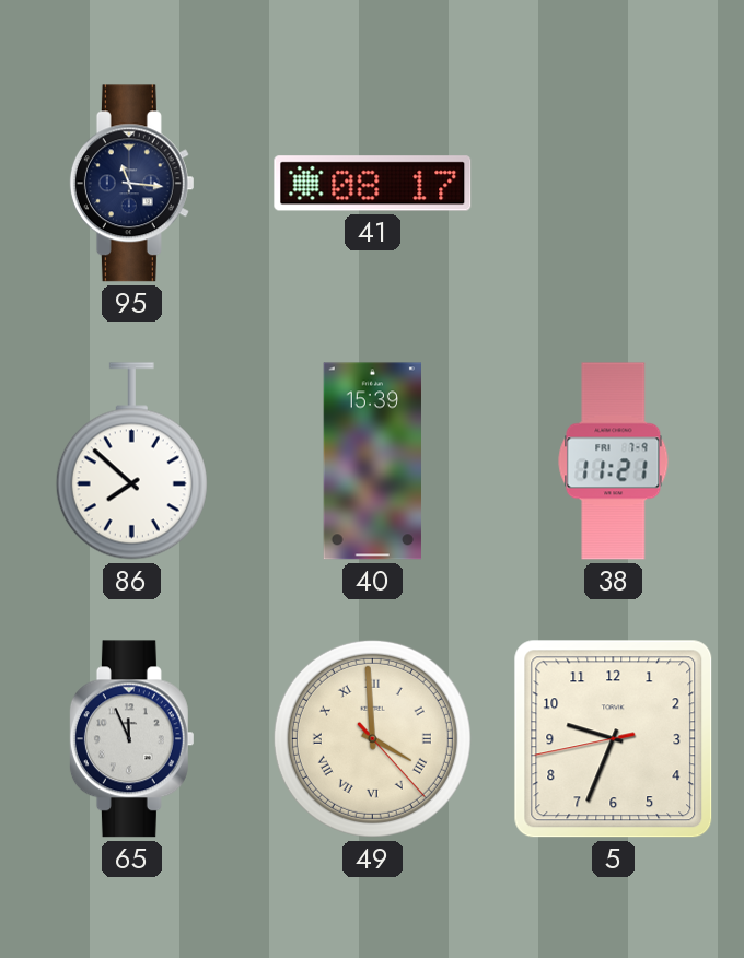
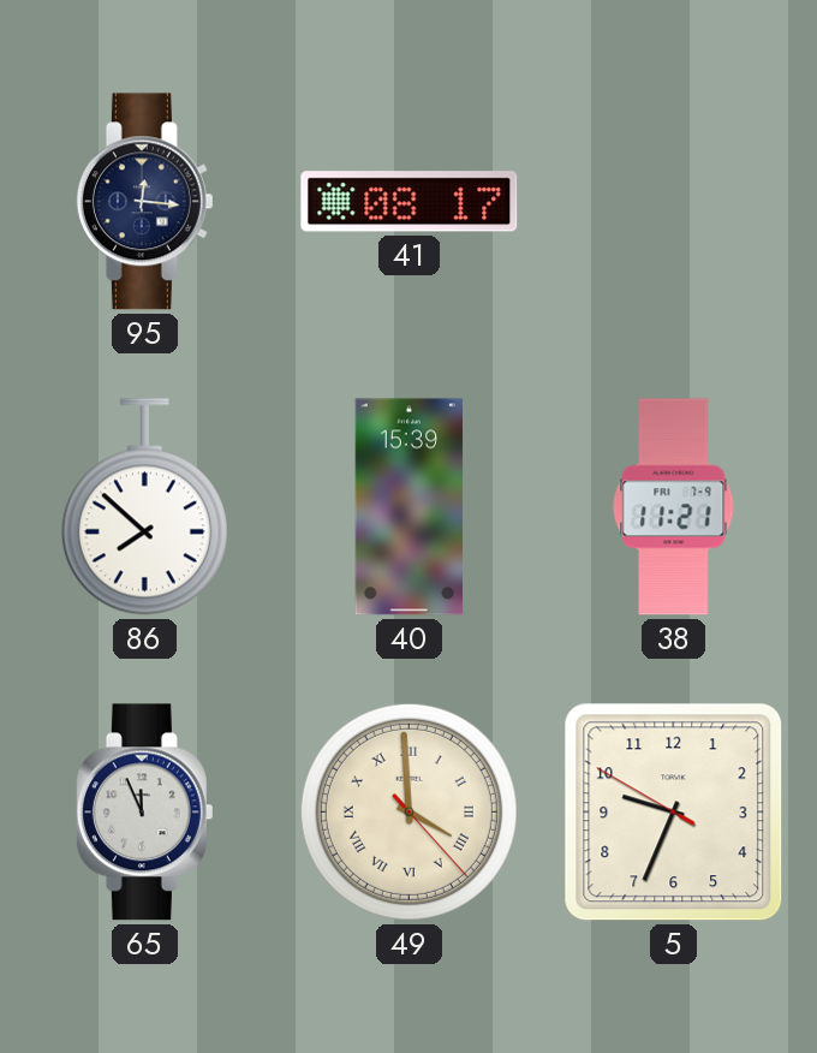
95: 11:16 -> 12:16 (144, 202)
5: 9:33:43 -> 9:33:50 (674, 813)
